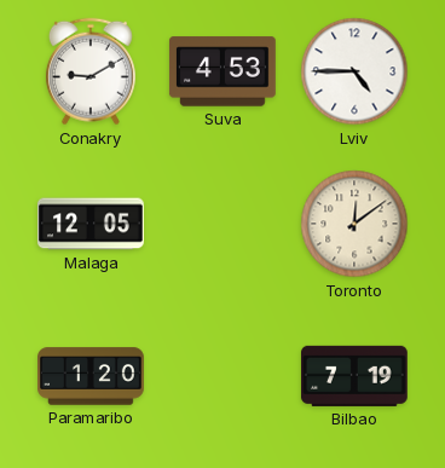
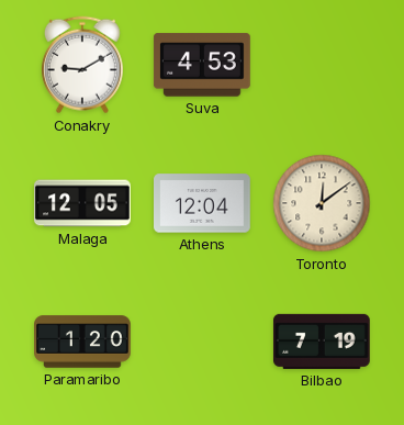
Lviv: 4:45 -> none (354, 71)
Athens: none -> 12:04 (203, 203)
